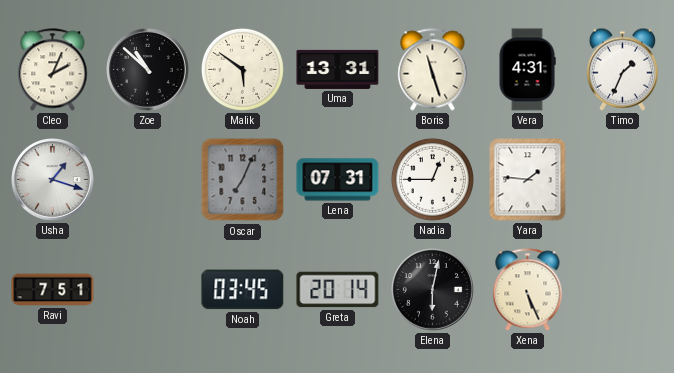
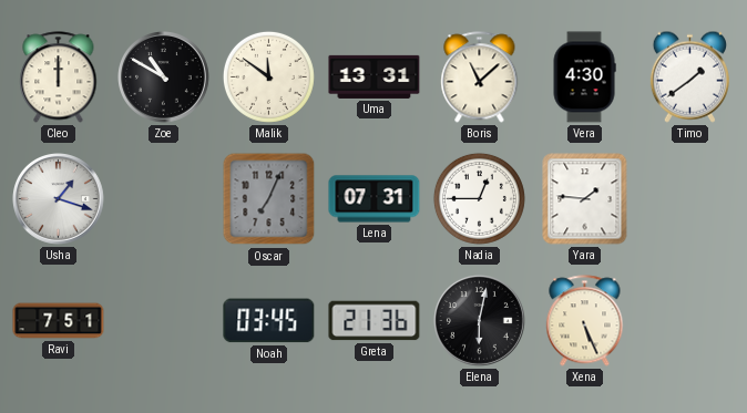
Cleo: 2:04 -> 12:00 (59, 78)
Zoe: 10:52 -> 10:50 (164, 78)
Malik: 5:51 -> 11:51 (268, 76)
Boris: 11:27 -> 11:08 (480, 78)
Vera: 4:31 -> 4:30 (584, 78)
Timo: 1:34 -> 1:39 (689, 76)
Greta: 20:14 -> 21:36 (375, 321)
